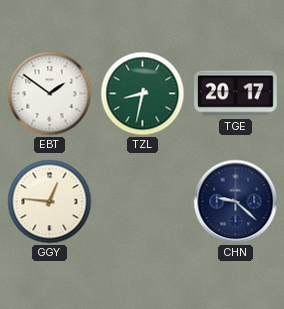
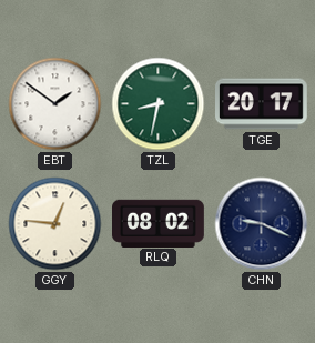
RLQ: none -> 08:02 (159, 223)
CHN: 9:22 -> 9:19 (262, 224)
